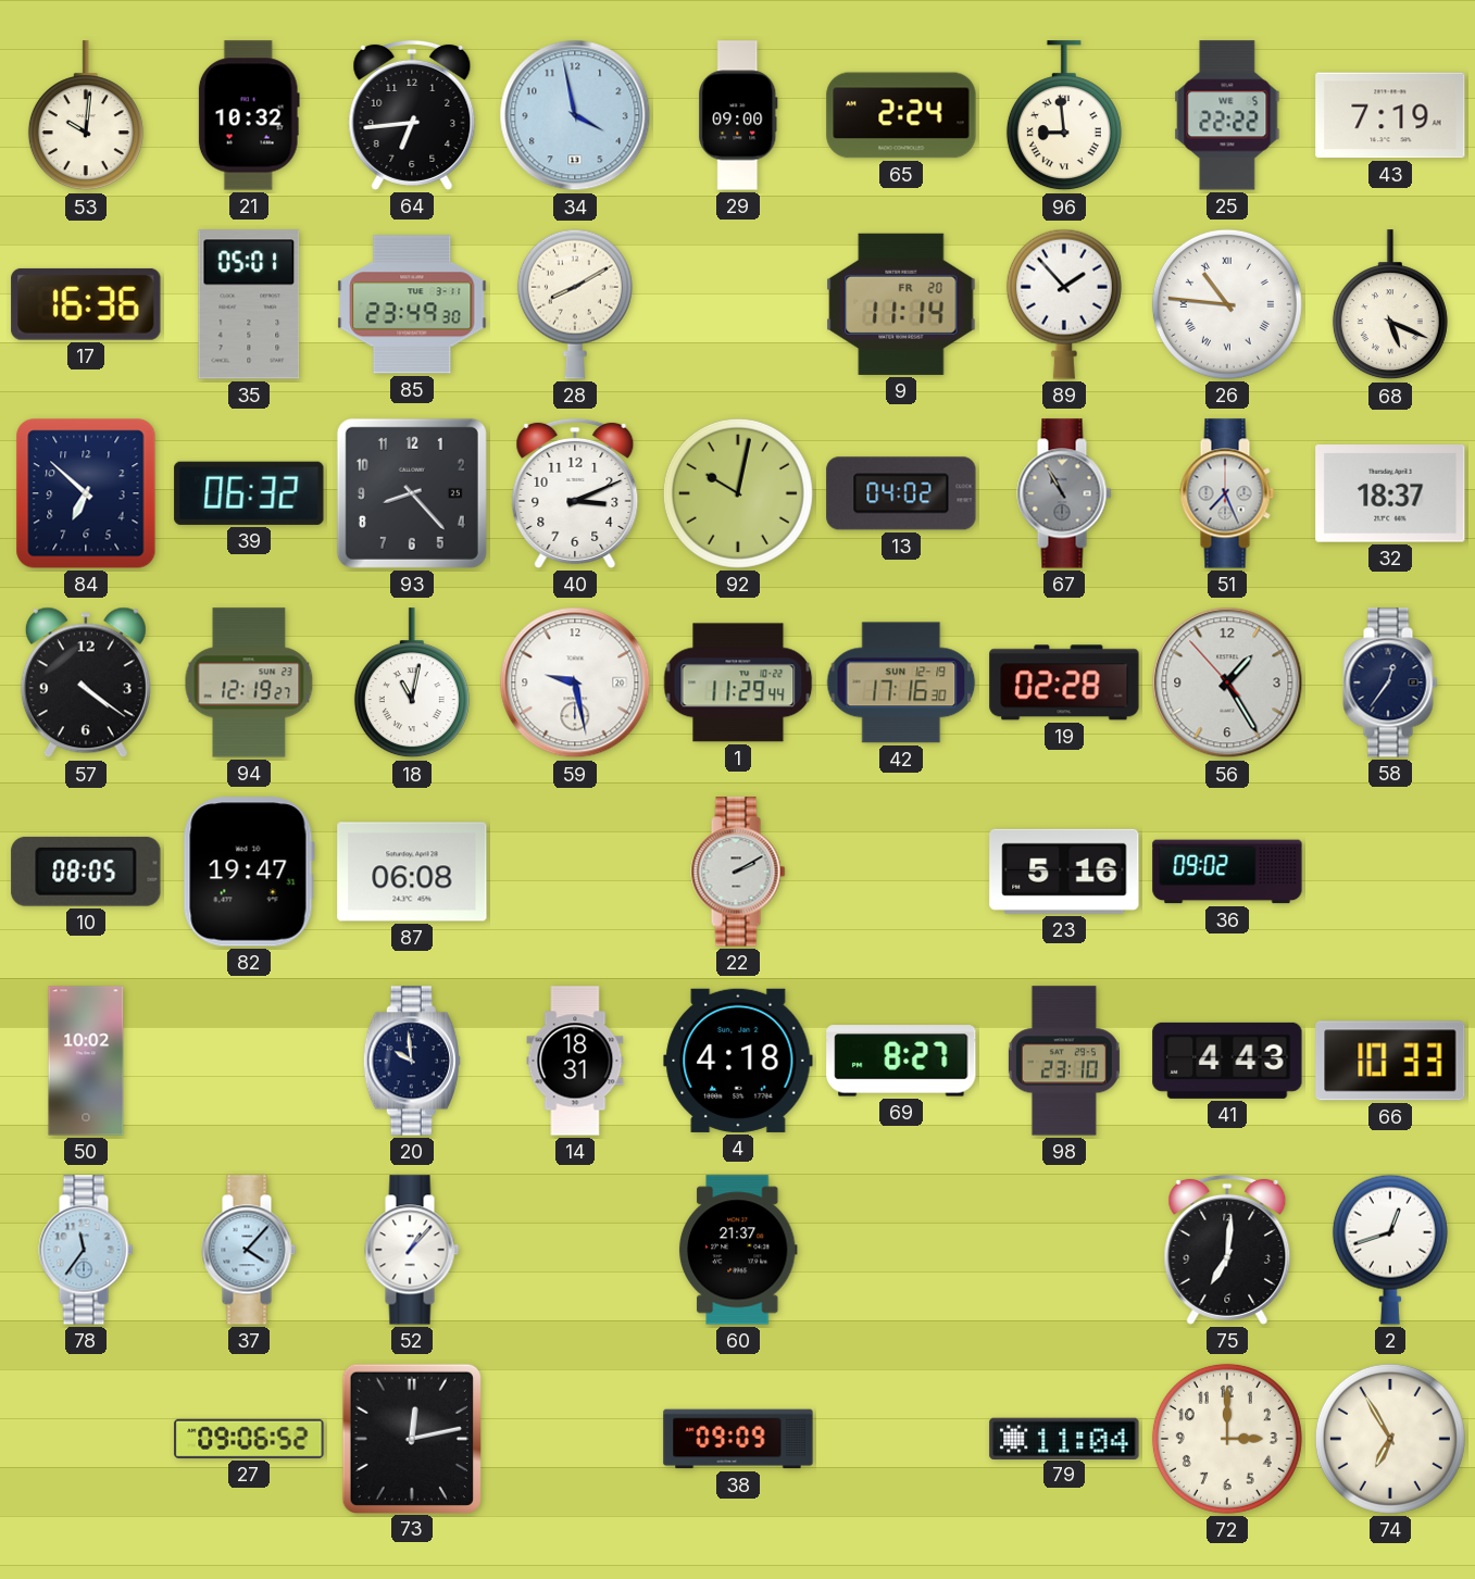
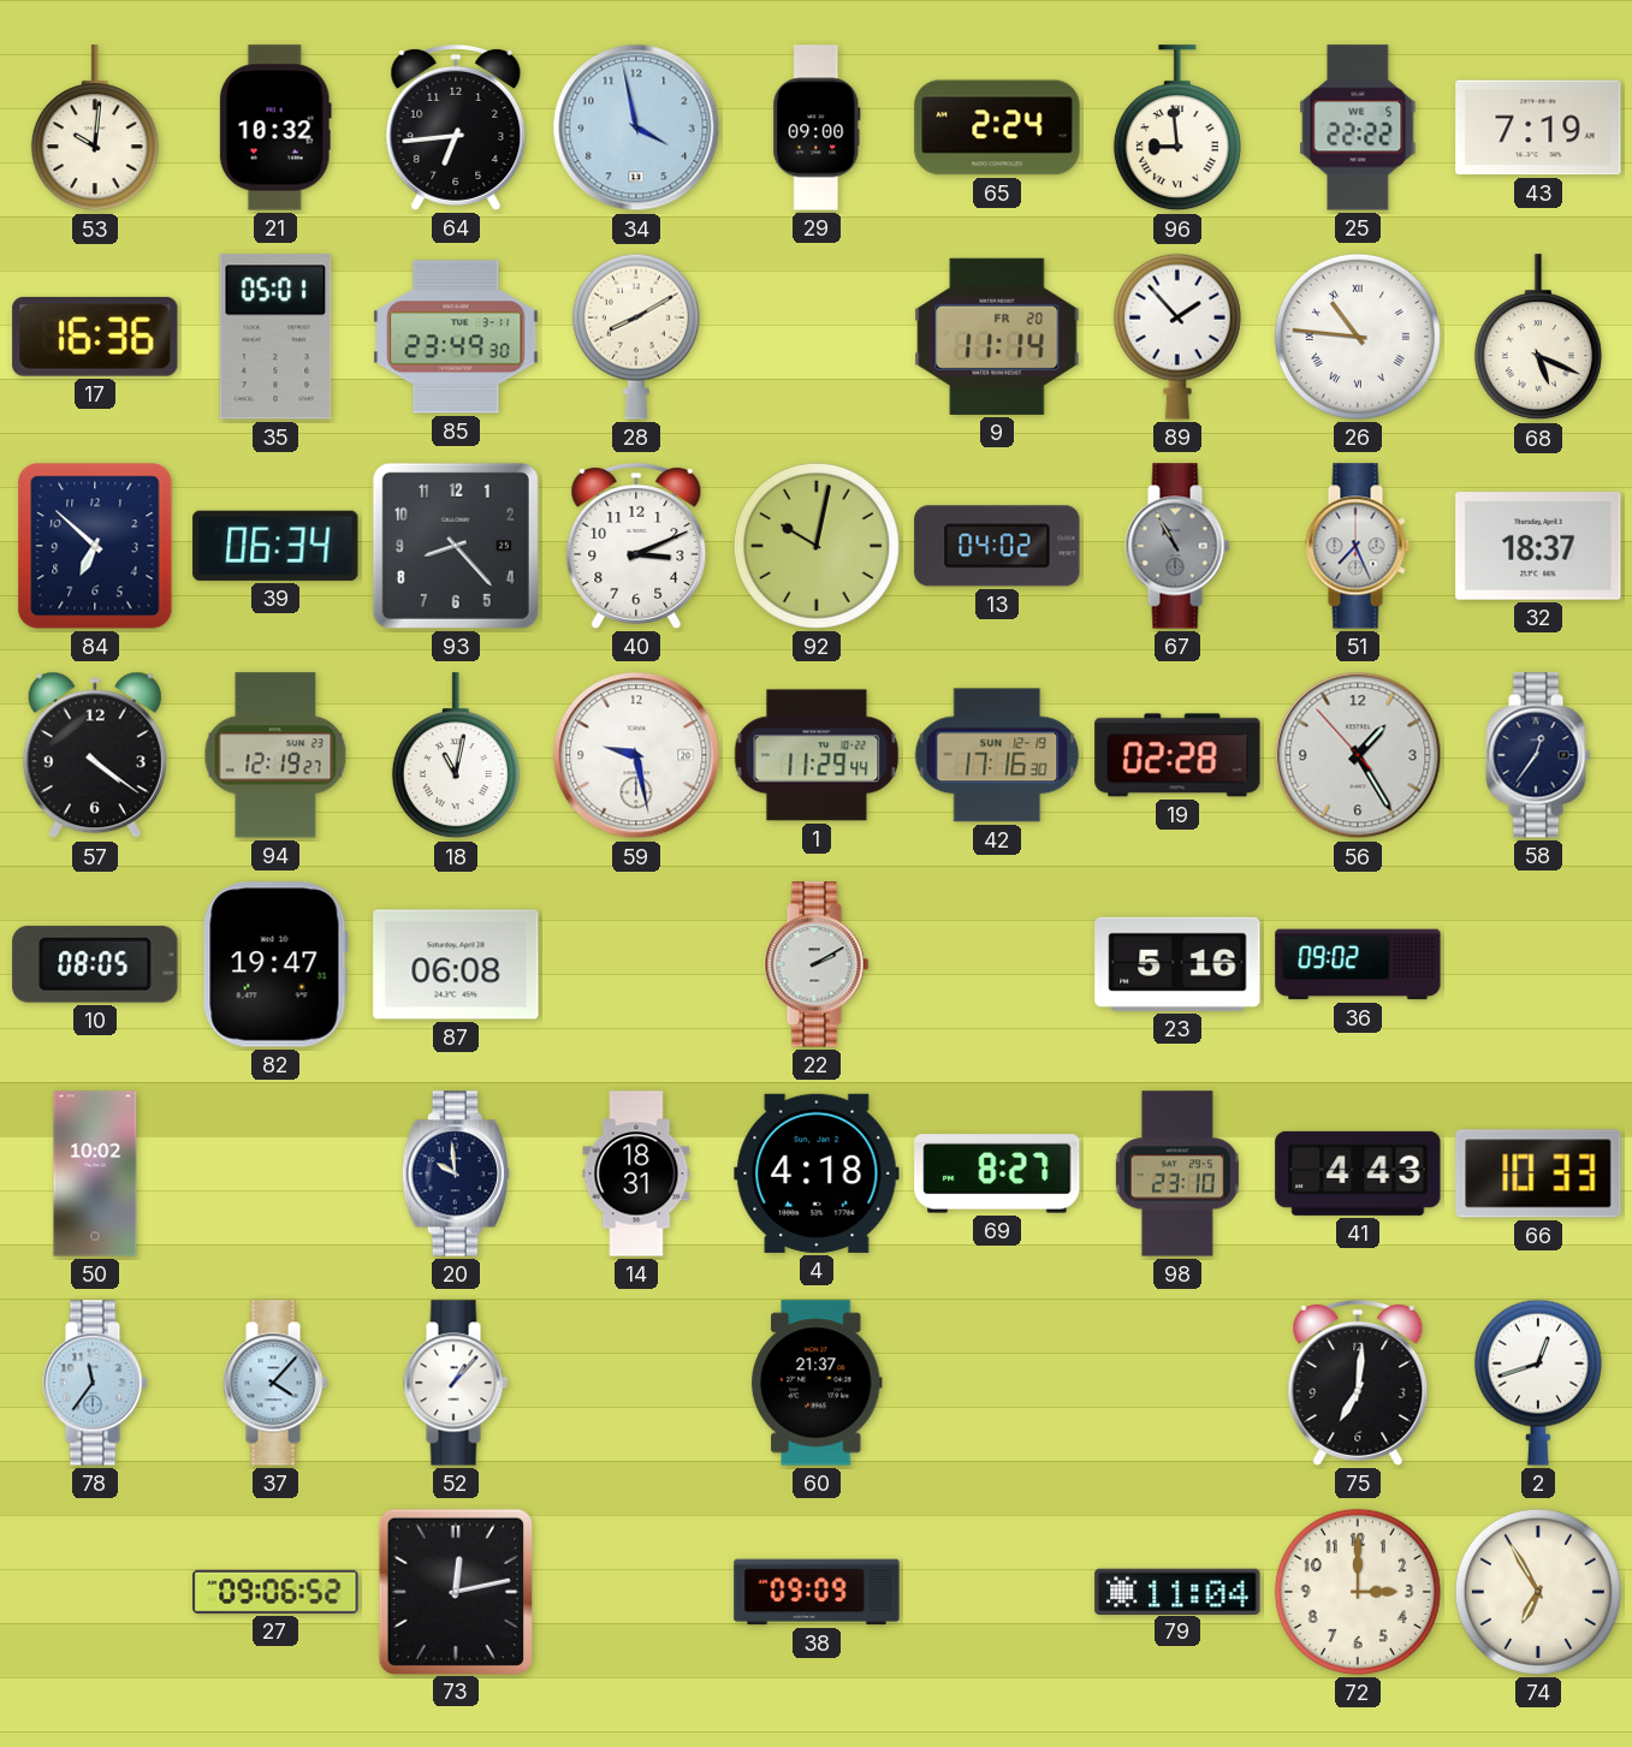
39: 06:32 -> 06:34 (275, 546)
